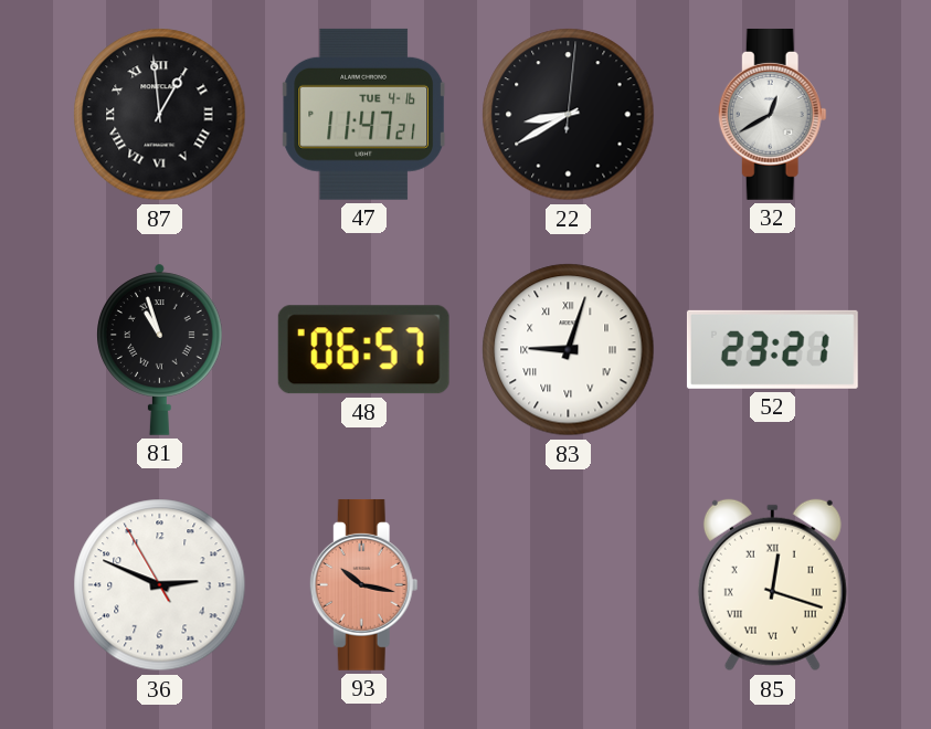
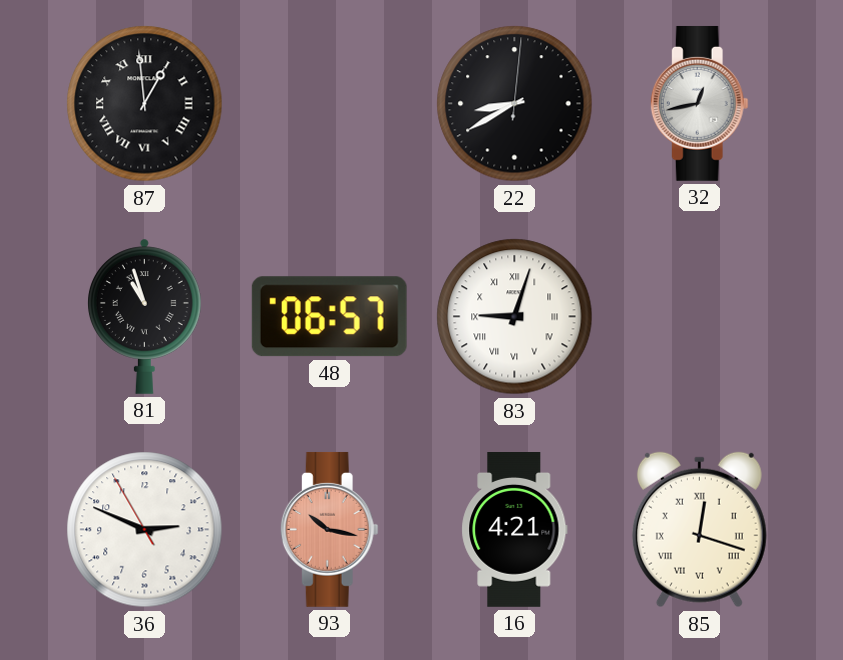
47: 11:47 -> none (363, 114)
32: 12:40 -> 12:43 (699, 103)
52: 23:21 -> none (772, 349)
16: none -> 4:21 (515, 530)
